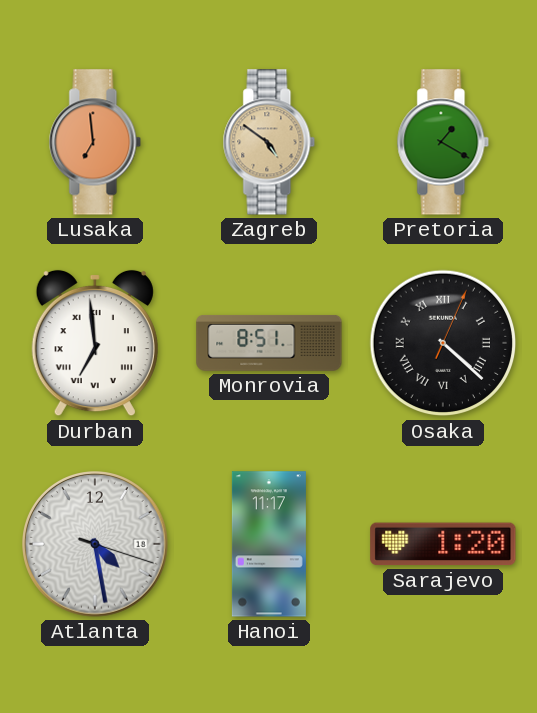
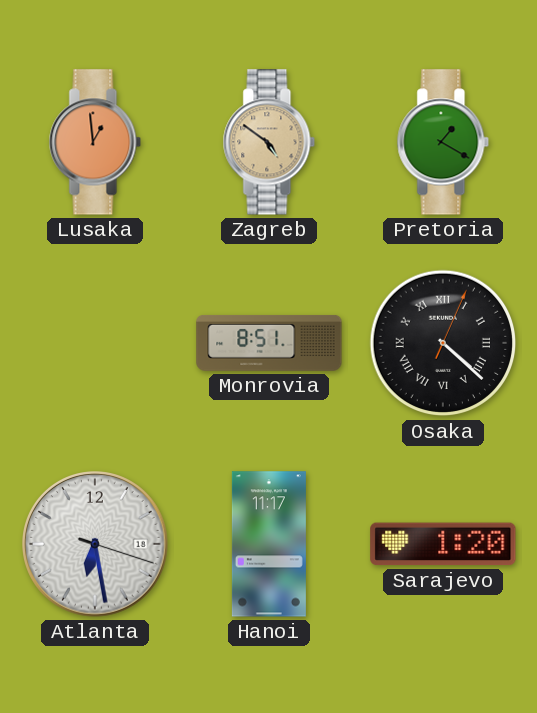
Lusaka: 6:59 -> 12:59 (95, 142)
Durban: 6:59 -> none (95, 343)
Atlanta: 4:28 -> 6:28 (96, 545)
